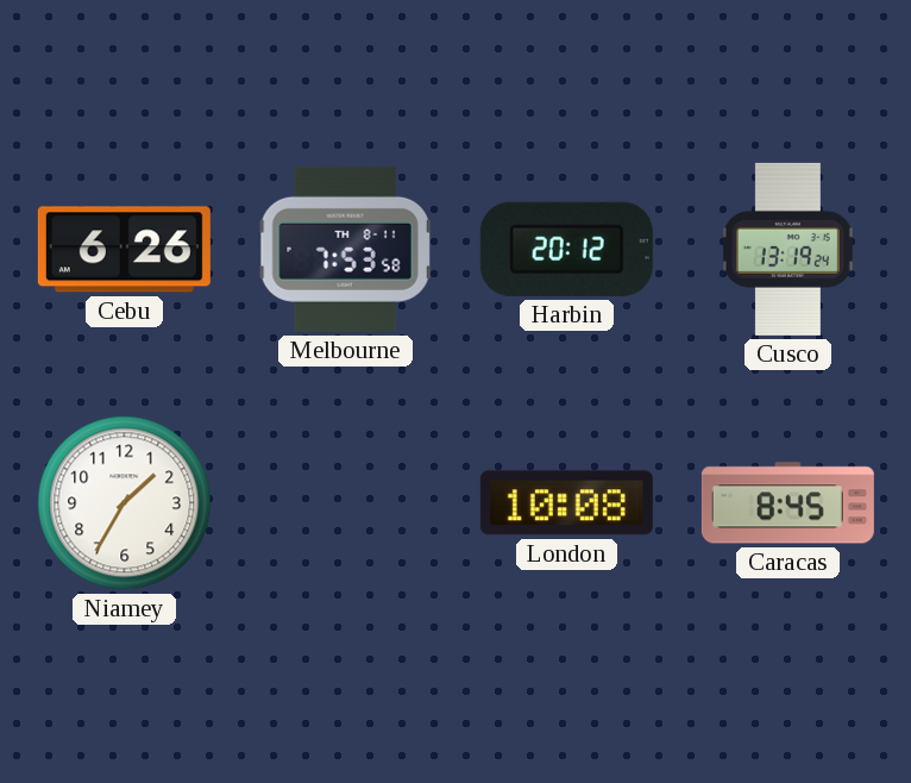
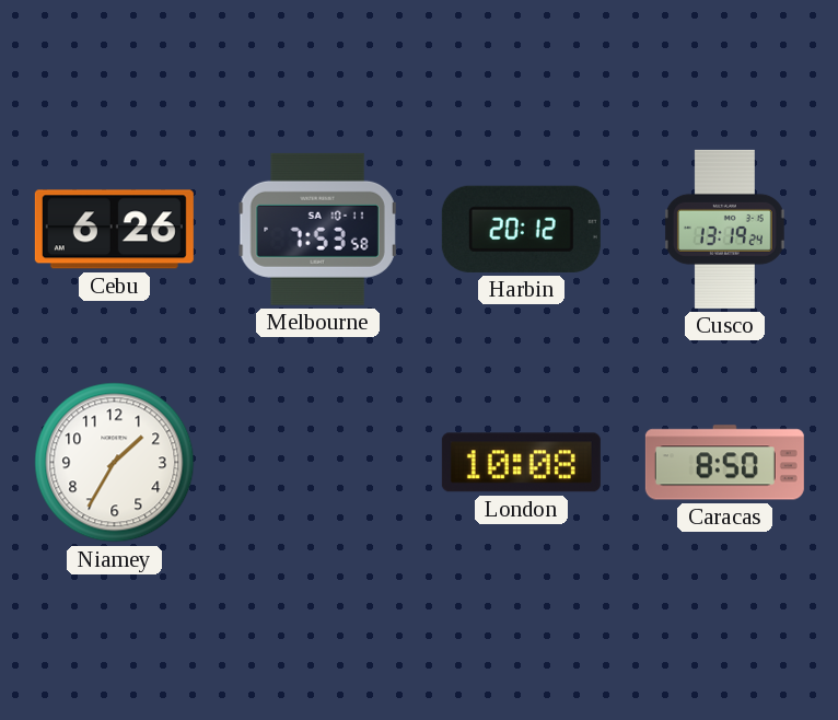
Melbourne date: TH 8-11 -> SA 10-11 (317, 229)
Caracas: 8:45 -> 8:50 (724, 463)
